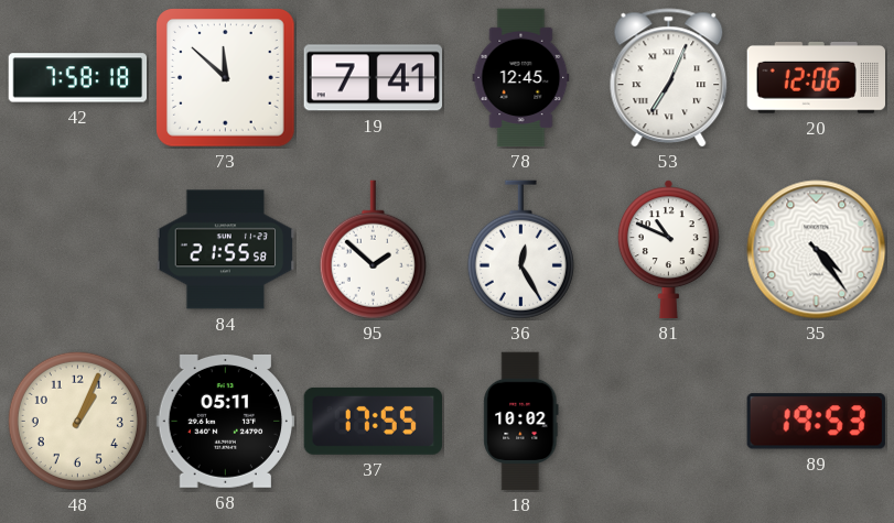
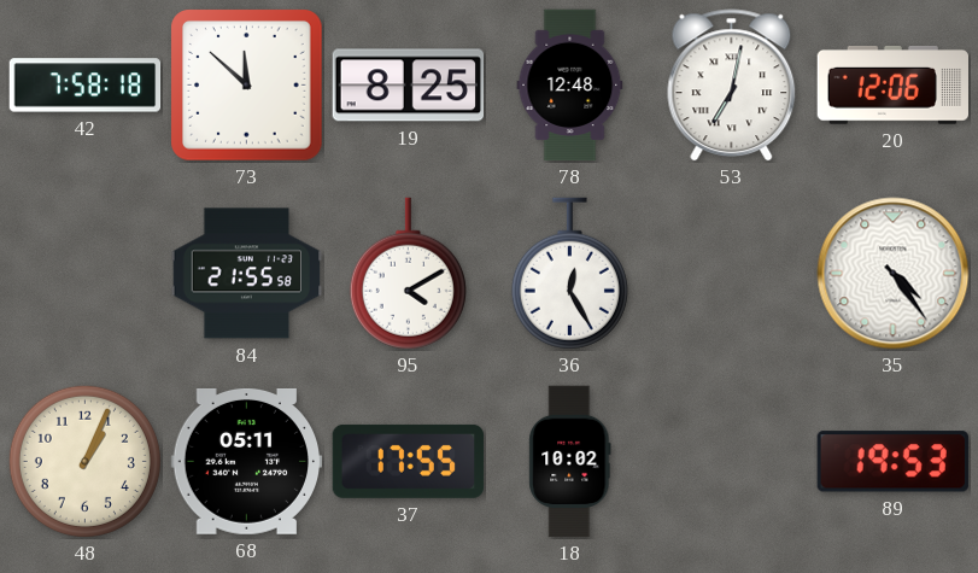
19: 7:41 -> 8:25 (408, 86)
78: 12:45 -> 12:48 (570, 86)
53: 7:04 -> 7:02 (732, 86)
95: 1:52 -> 4:10 (408, 274)
81: 10:49 -> none (668, 250)
